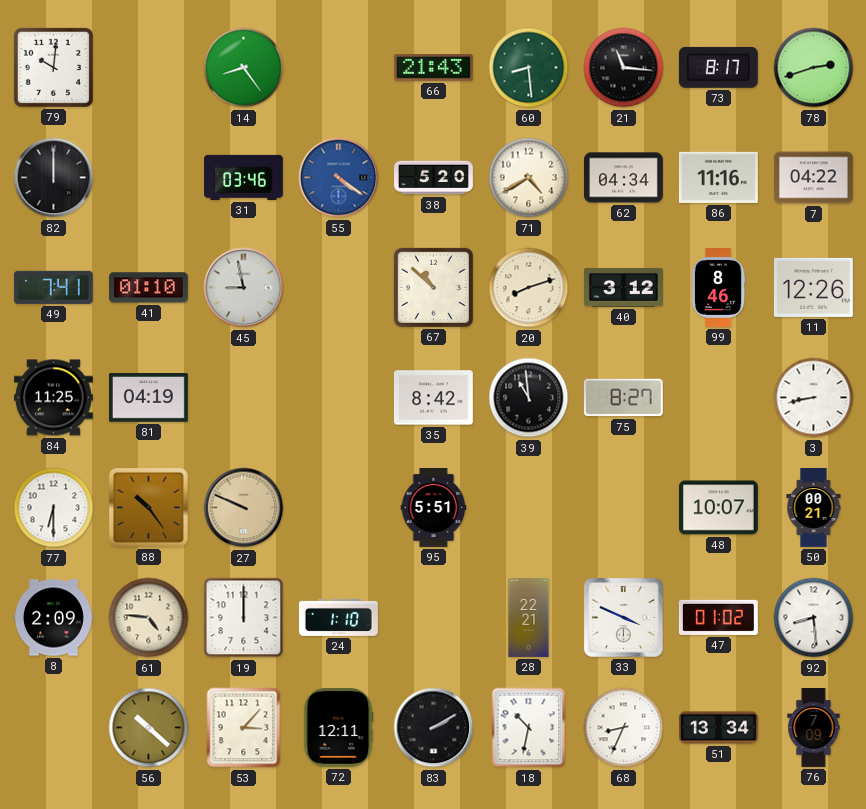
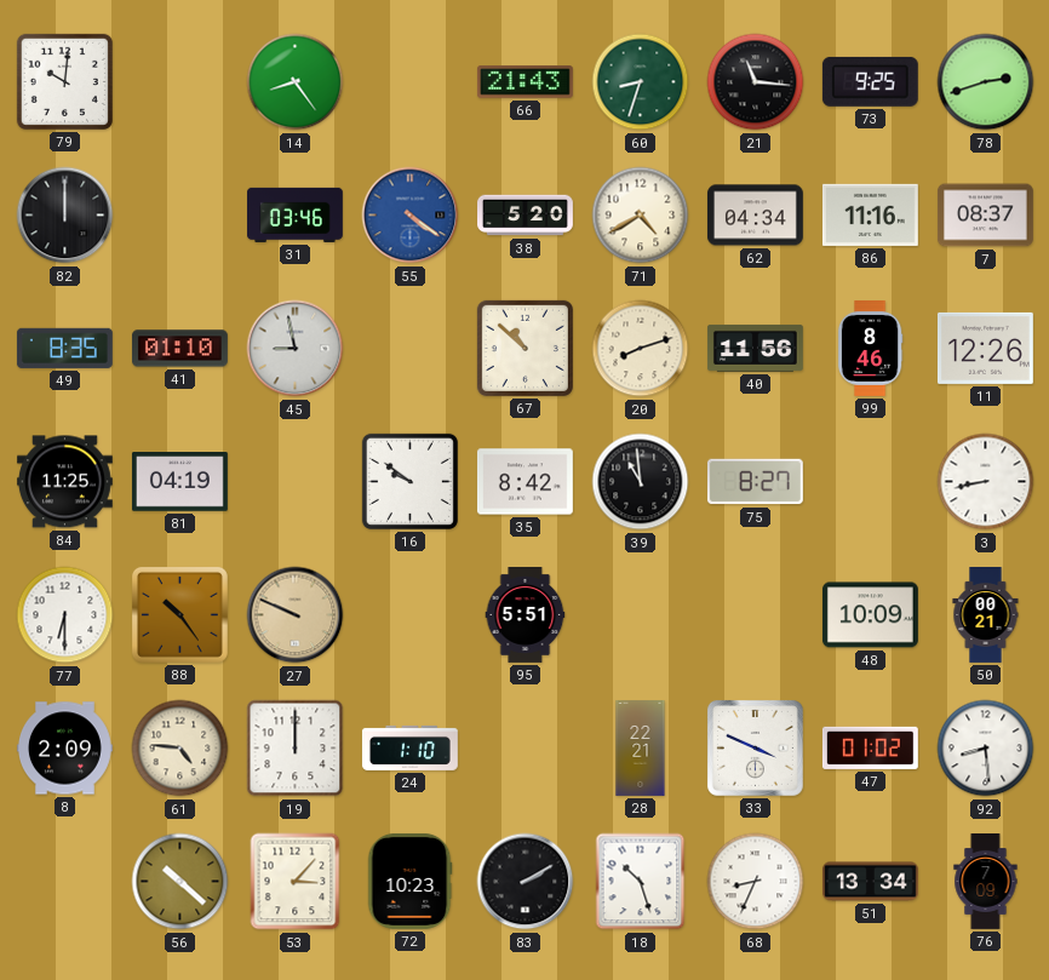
60: 8:29 -> 8:33 (641, 82)
73: 8:17 -> 9:25 (870, 81)
7: 04:22 -> 08:37 (985, 216)
49: 7:41 -> 8:35 (64, 348)
40: 3:12 -> 11:56 (756, 348)
16: none -> 9:51 (409, 481)
48: 10:07 -> 10:09 (870, 615)
72: 12:11 -> 10:23 (409, 881)
18: 10:32 -> 10:27 (641, 882)
